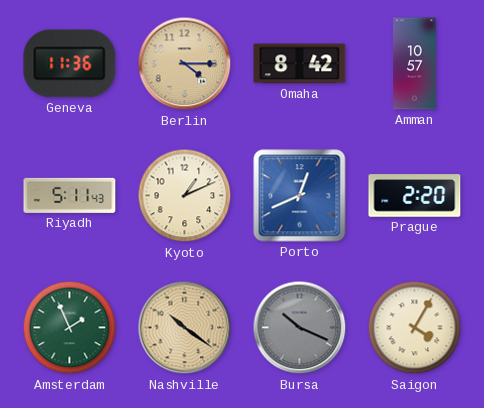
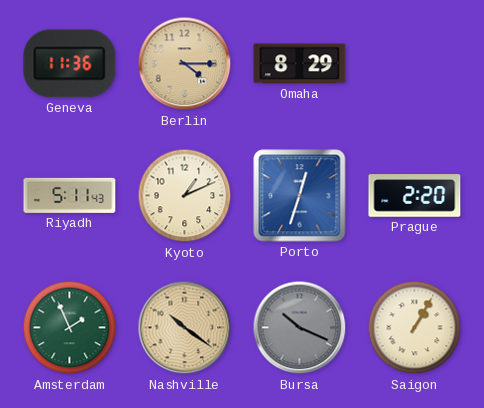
Omaha: 8:42 -> 8:29 (300, 64)
Amman: 10:57 -> none (415, 64)
Porto: 12:41 -> 12:33 (300, 196)
Saigon: 4:05 -> 1:05 (415, 328)
